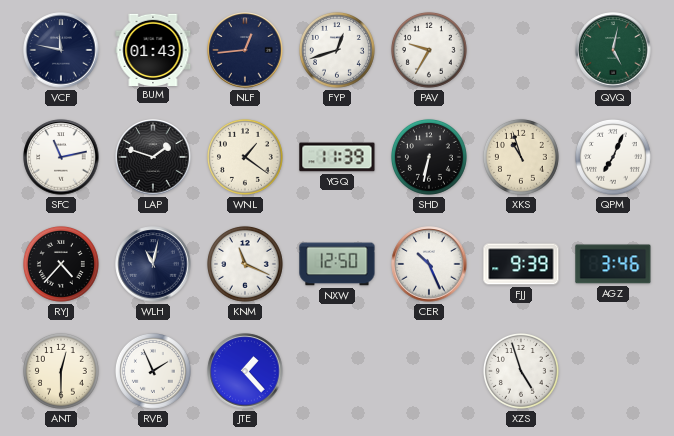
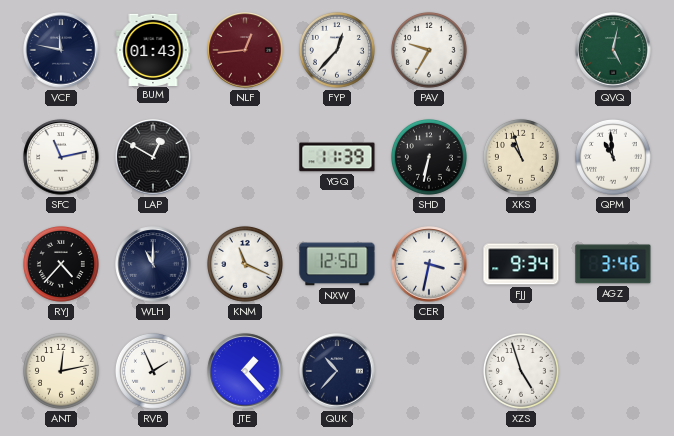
NLF dial: navy -> burgundy (245, 50)
FYP: 12:42 -> 12:37 (337, 50)
LAP: 1:48 -> 12:50 (153, 157)
WNL: 1:21 -> none (245, 157)
QPM: 7:04 -> 10:59 (613, 157)
WLH: 11:02 -> 11:00 (153, 264)
CER: 10:26 -> 3:32 (429, 264)
FJJ: 9:39 -> 9:34 (521, 264)
ANT: 12:30 -> 12:13 (61, 371)
QUK: none -> 10:37 (337, 371)
